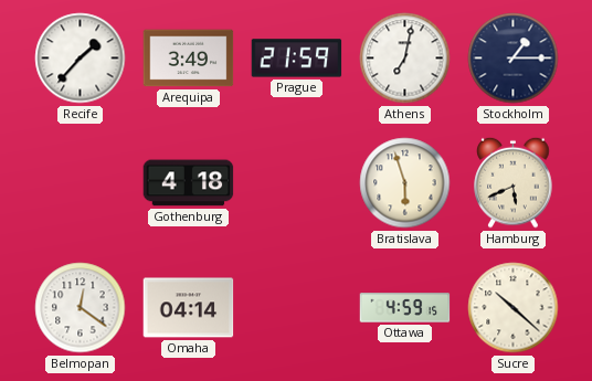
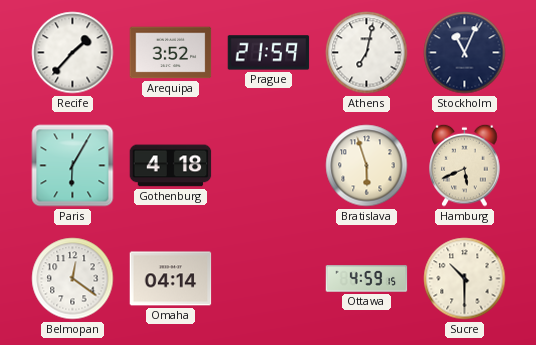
Arequipa: 3:49 -> 3:52 (171, 53)
Stockholm: 1:15 -> 11:04 (465, 53)
Paris: none -> 6:05 (73, 166)
Sucre: 10:22 -> 10:30 (465, 279)
